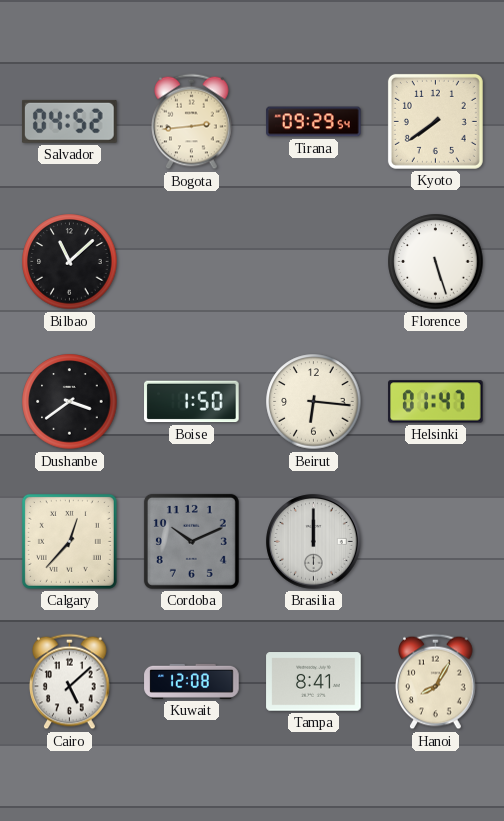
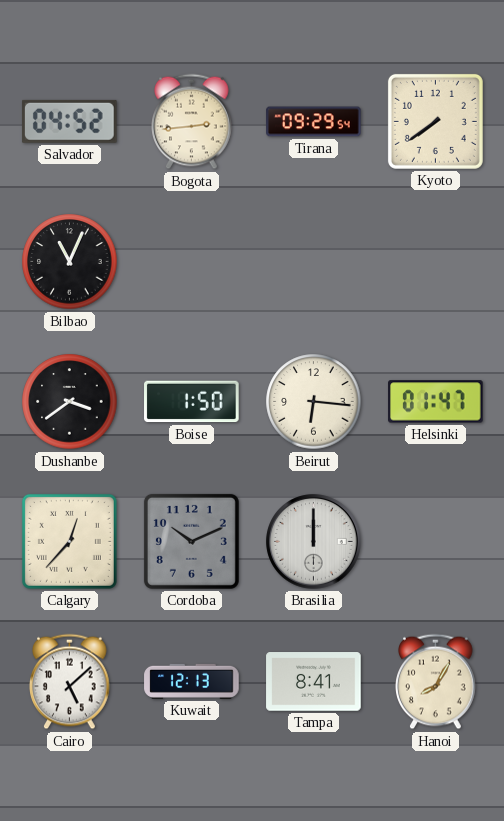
Bilbao: 11:08 -> 11:04 (70, 262)
Florence: 5:27 -> none (436, 262)
Kuwait: 12:08 -> 12:13 (192, 681)
